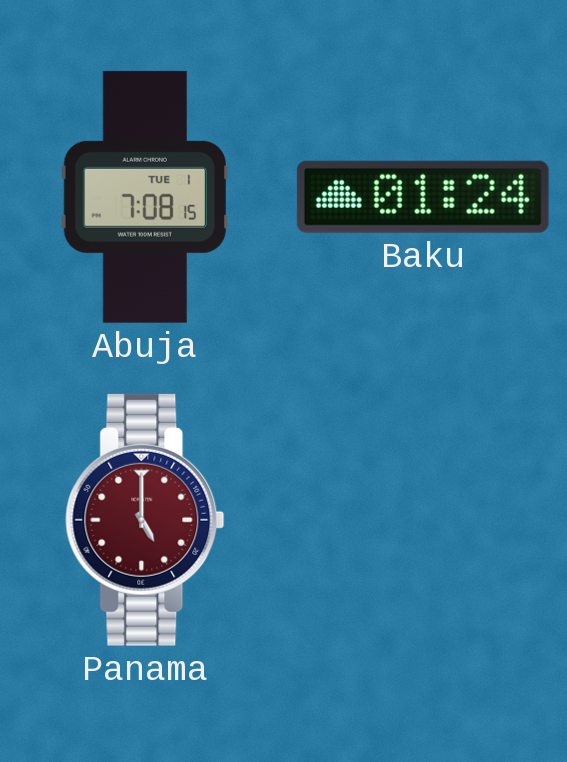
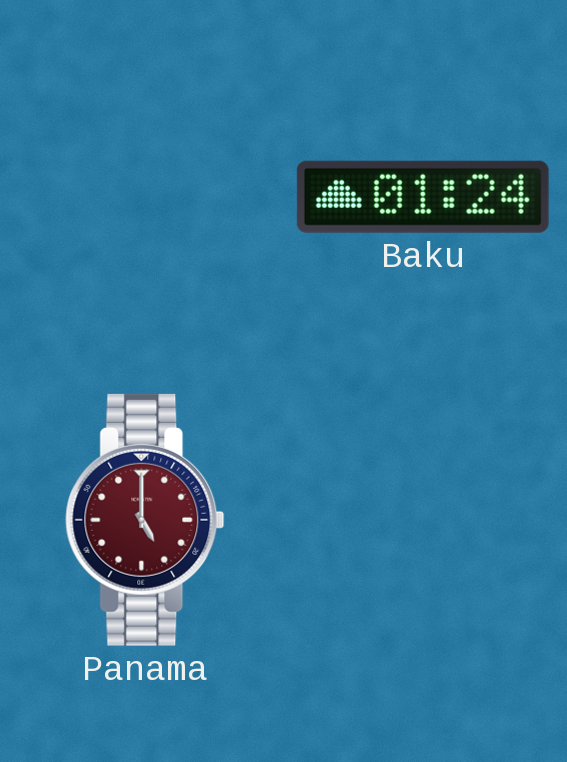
Abuja: 7:08 -> none (144, 197)
